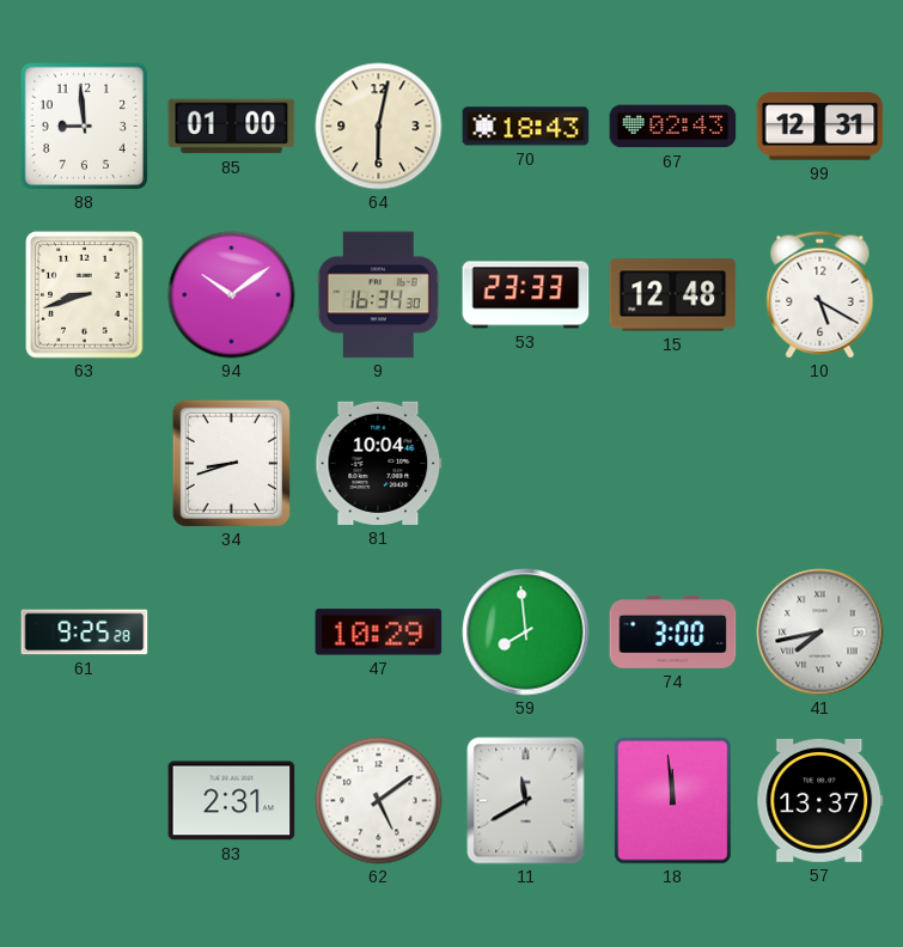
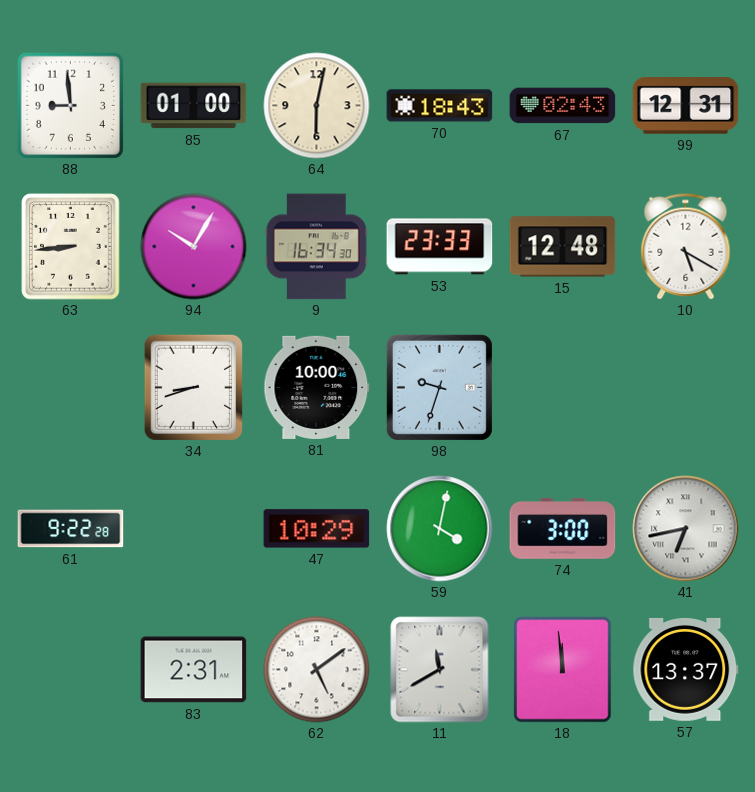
63: 8:42 -> 8:44 (71, 247)
94: 10:09 -> 10:05 (194, 247)
81: 10:04 -> 10:00 (317, 387)
98: none -> 9:33 (439, 387)
61: 9:25 -> 9:22 (71, 529)
59: 7:59 -> 4:02 (440, 529)
41: 7:43 -> 6:43 (686, 529)
